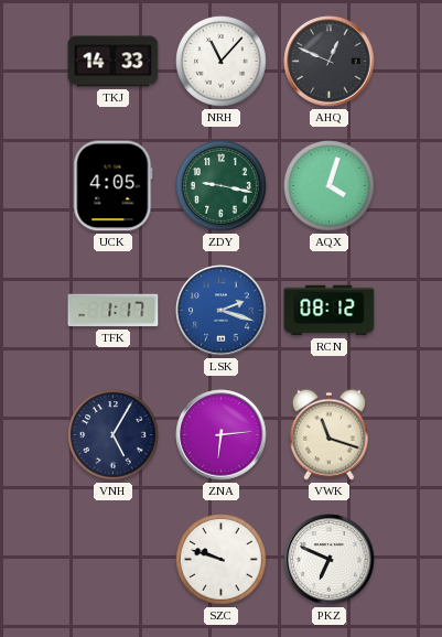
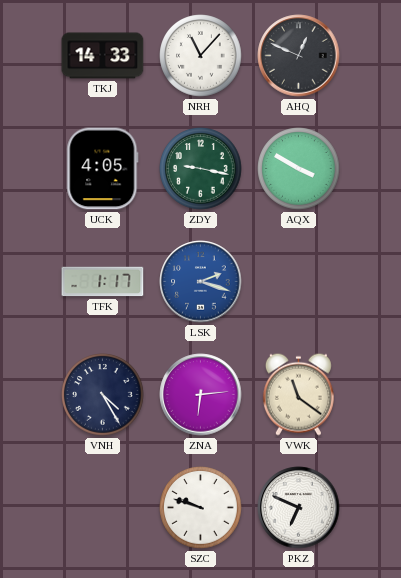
AQX: 4:03 -> 3:50 (299, 169)
RCN: 08:12 -> none (330, 311)
VNH: 5:05 -> 4:25 (103, 395)
VWK: 11:18 -> 11:21 (298, 394)
